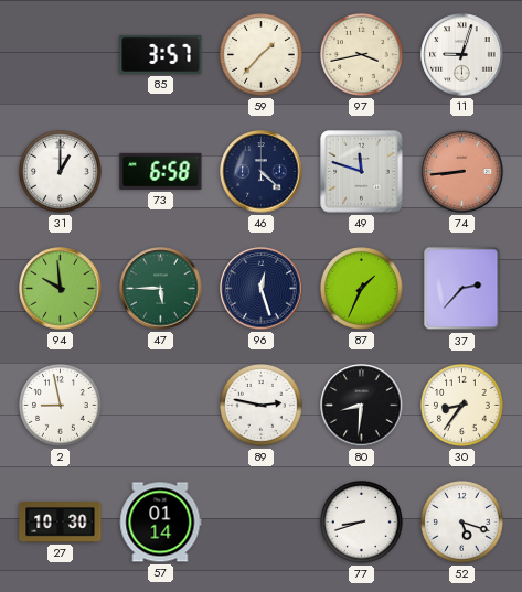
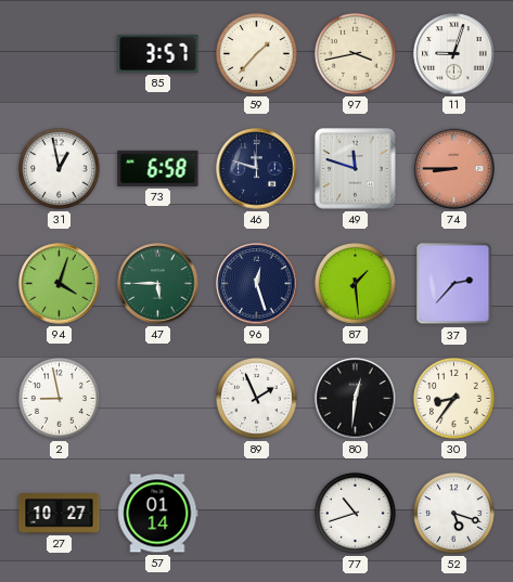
31: 1:00 -> 12:58 (60, 169)
46: 4:22 -> 11:48 (257, 169)
74: 8:44 -> 8:45 (454, 169)
94: 9:59 -> 4:03 (60, 284)
87: 1:34 -> 1:29 (356, 284)
89: 2:47 -> 1:56 (257, 399)
80: 8:31 -> 12:31 (356, 399)
27: 10:30 -> 10:27 (60, 514)
77: 8:42 -> 10:42 (356, 514)
